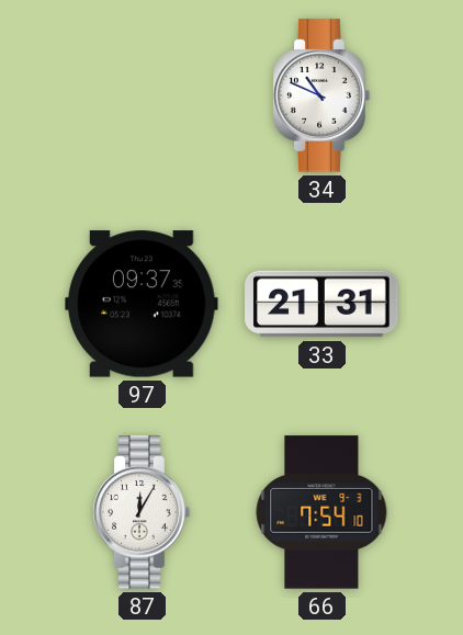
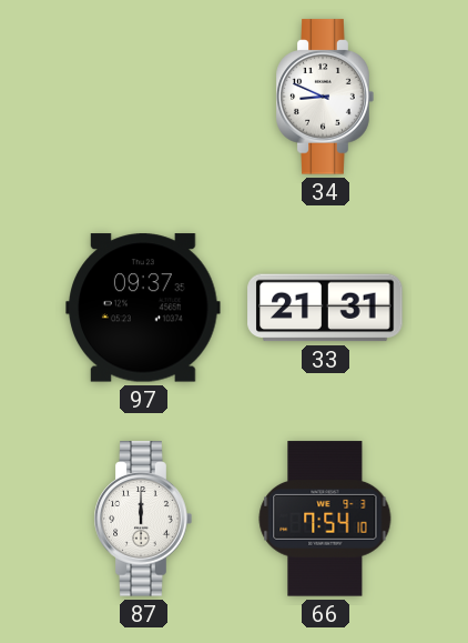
34: 10:49 -> 8:49 (325, 97)
87: 12:05 -> 12:00 (143, 519)
